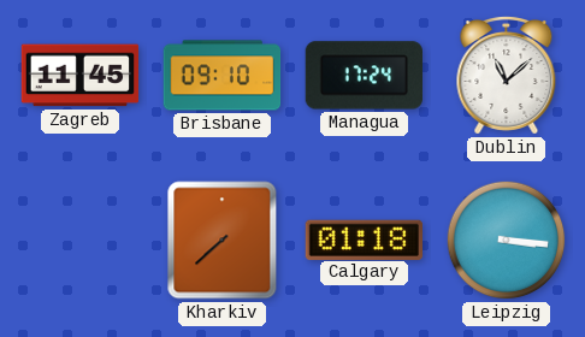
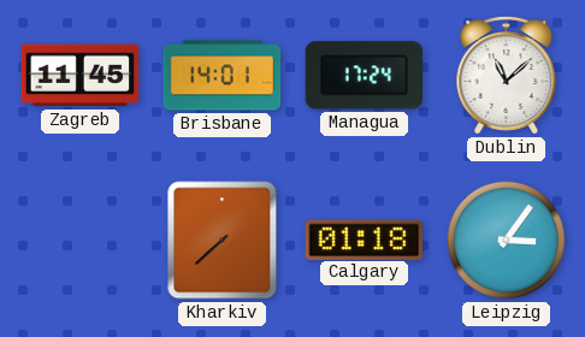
Brisbane: 09:10 -> 14:01 (223, 76)
Leipzig: 3:16 -> 3:06 (507, 241)
